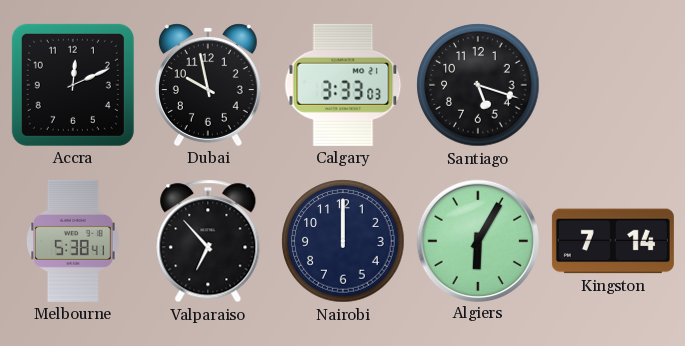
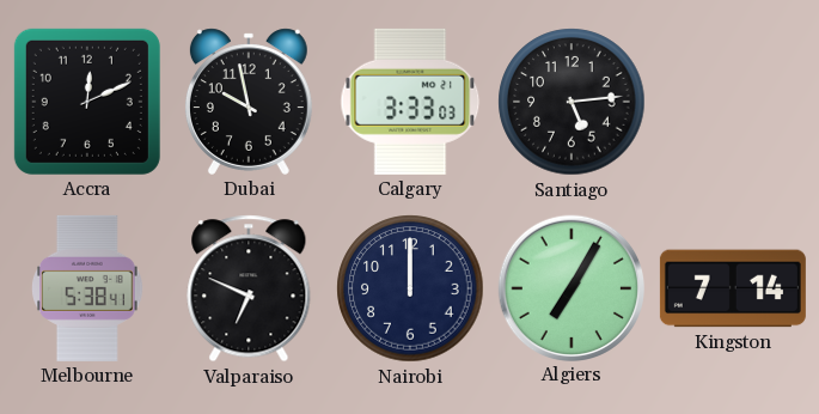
Santiago: 5:18 -> 5:14 (572, 102)
Valparaiso: 6:53 -> 6:49 (249, 288)
Algiers: 6:05 -> 7:05 (570, 287)
